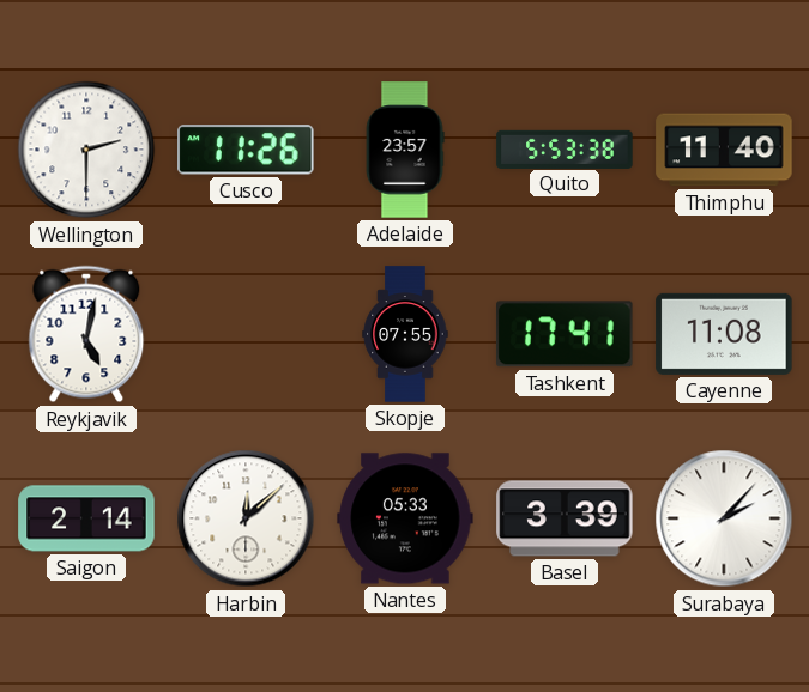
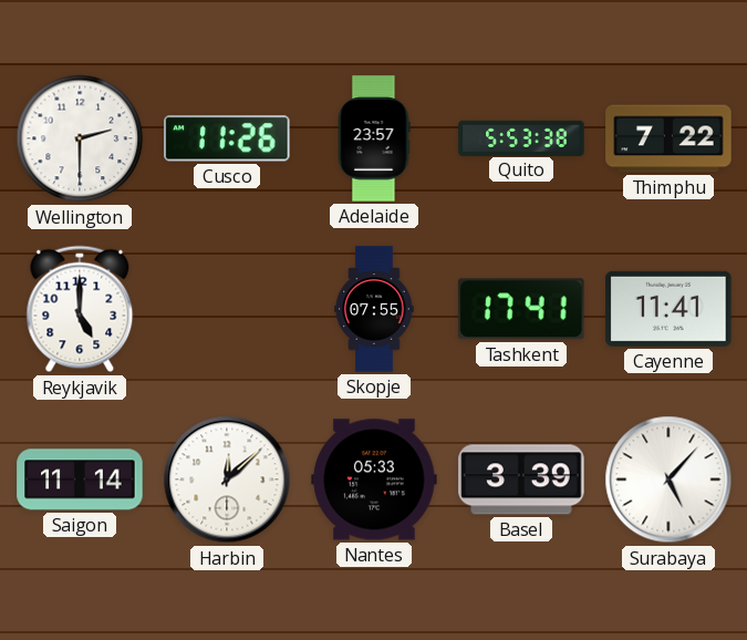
Thimphu: 11:40 -> 7:22 (668, 138)
Reykjavik: 5:02 -> 5:00 (80, 309)
Cayenne: 11:08 -> 11:41 (668, 309)
Saigon: 2:14 -> 11:14 (80, 479)
Surabaya: 2:07 -> 5:07 (668, 479)
